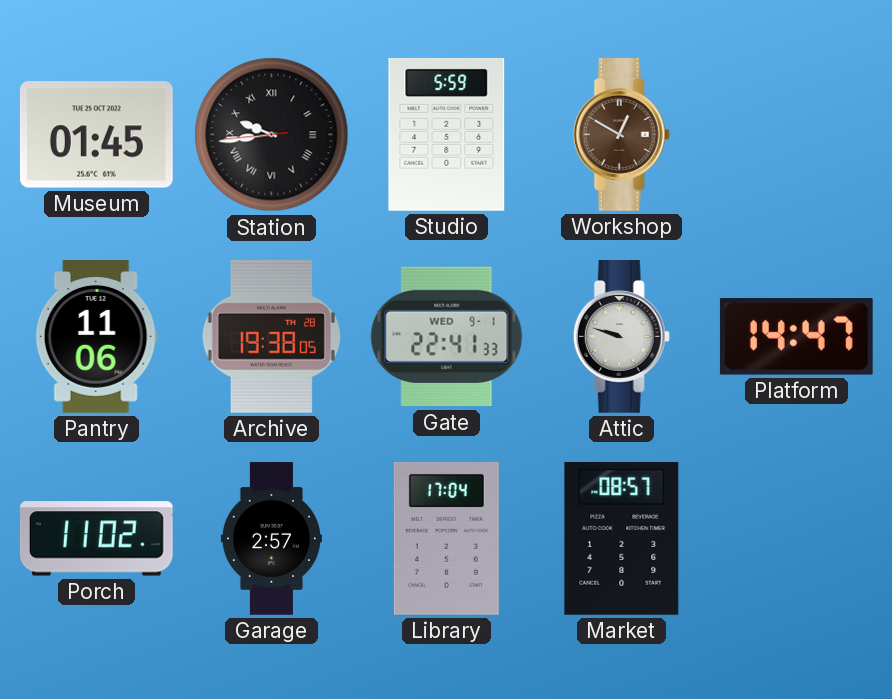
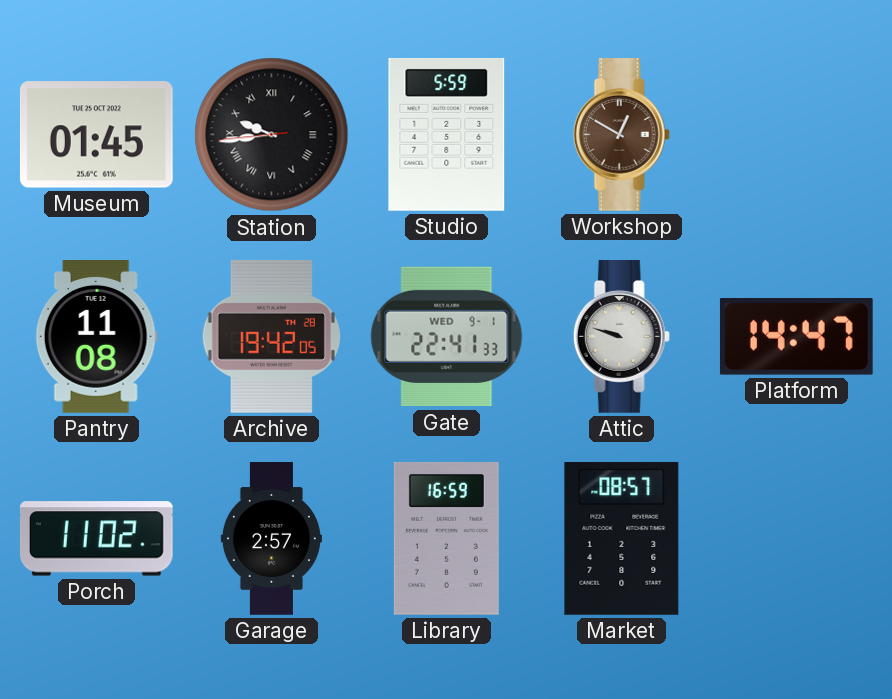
Pantry: 11:06 -> 11:08 (96, 337)
Archive: 19:38 -> 19:42 (271, 336)
Library: 17:04 -> 16:59 (446, 538)
